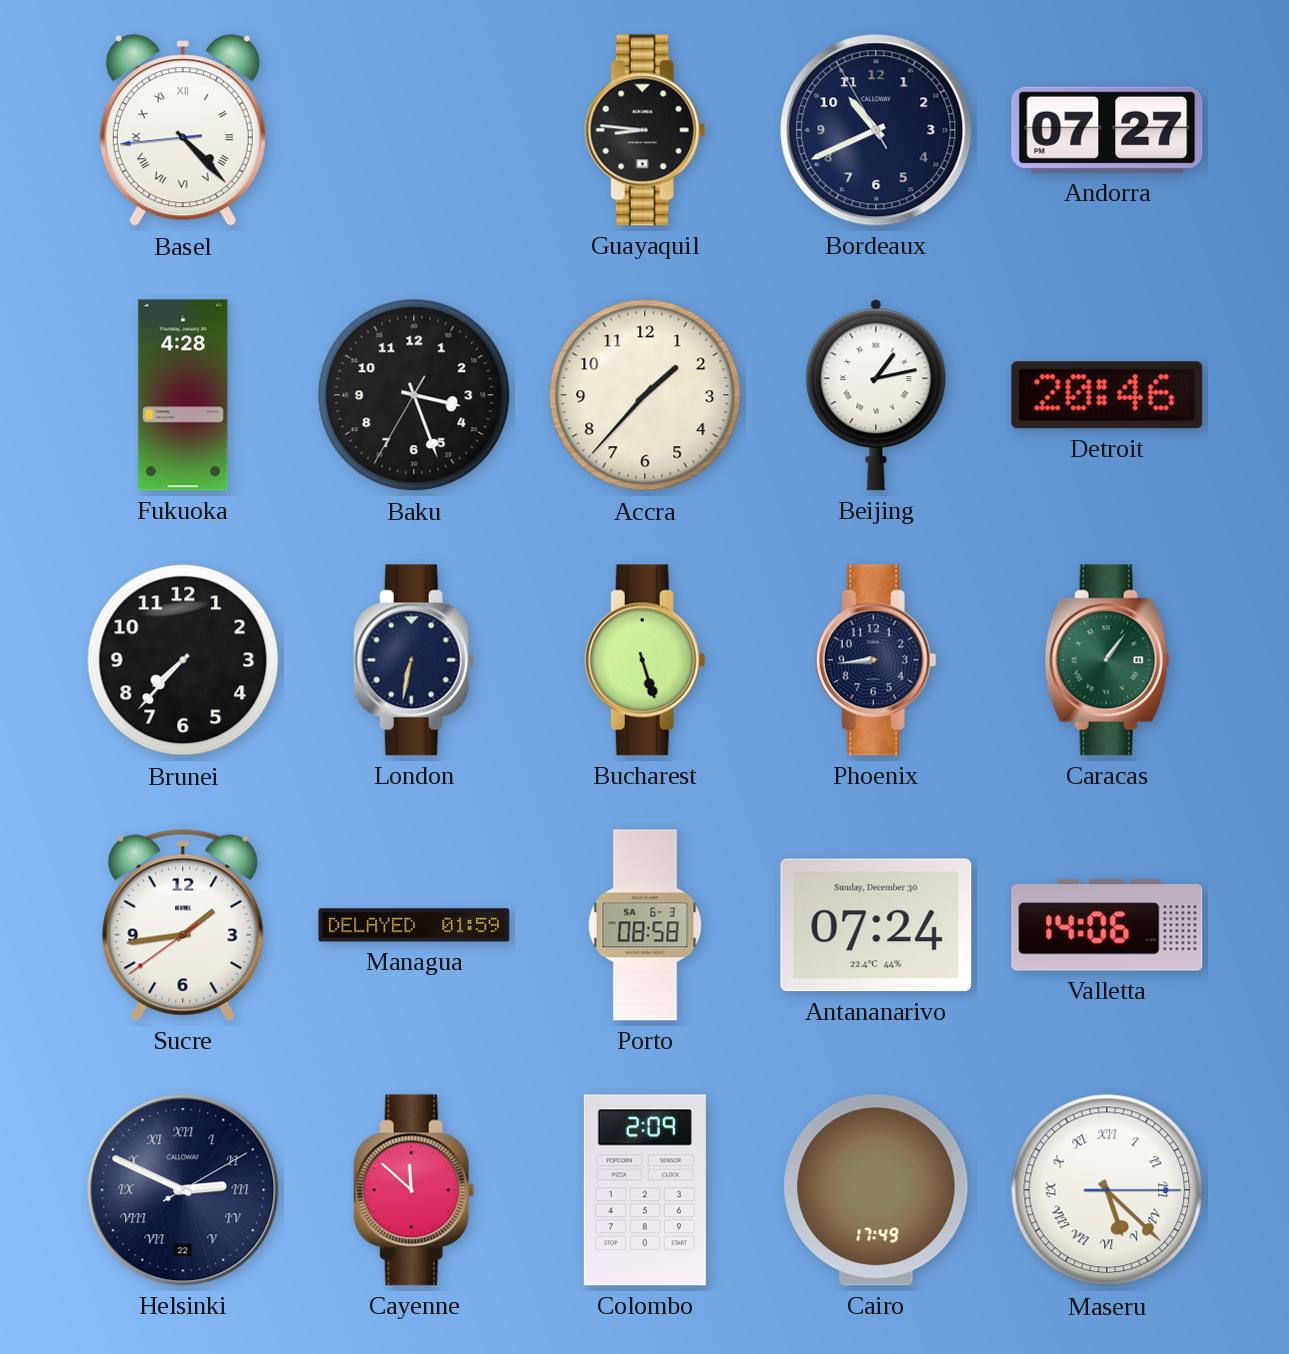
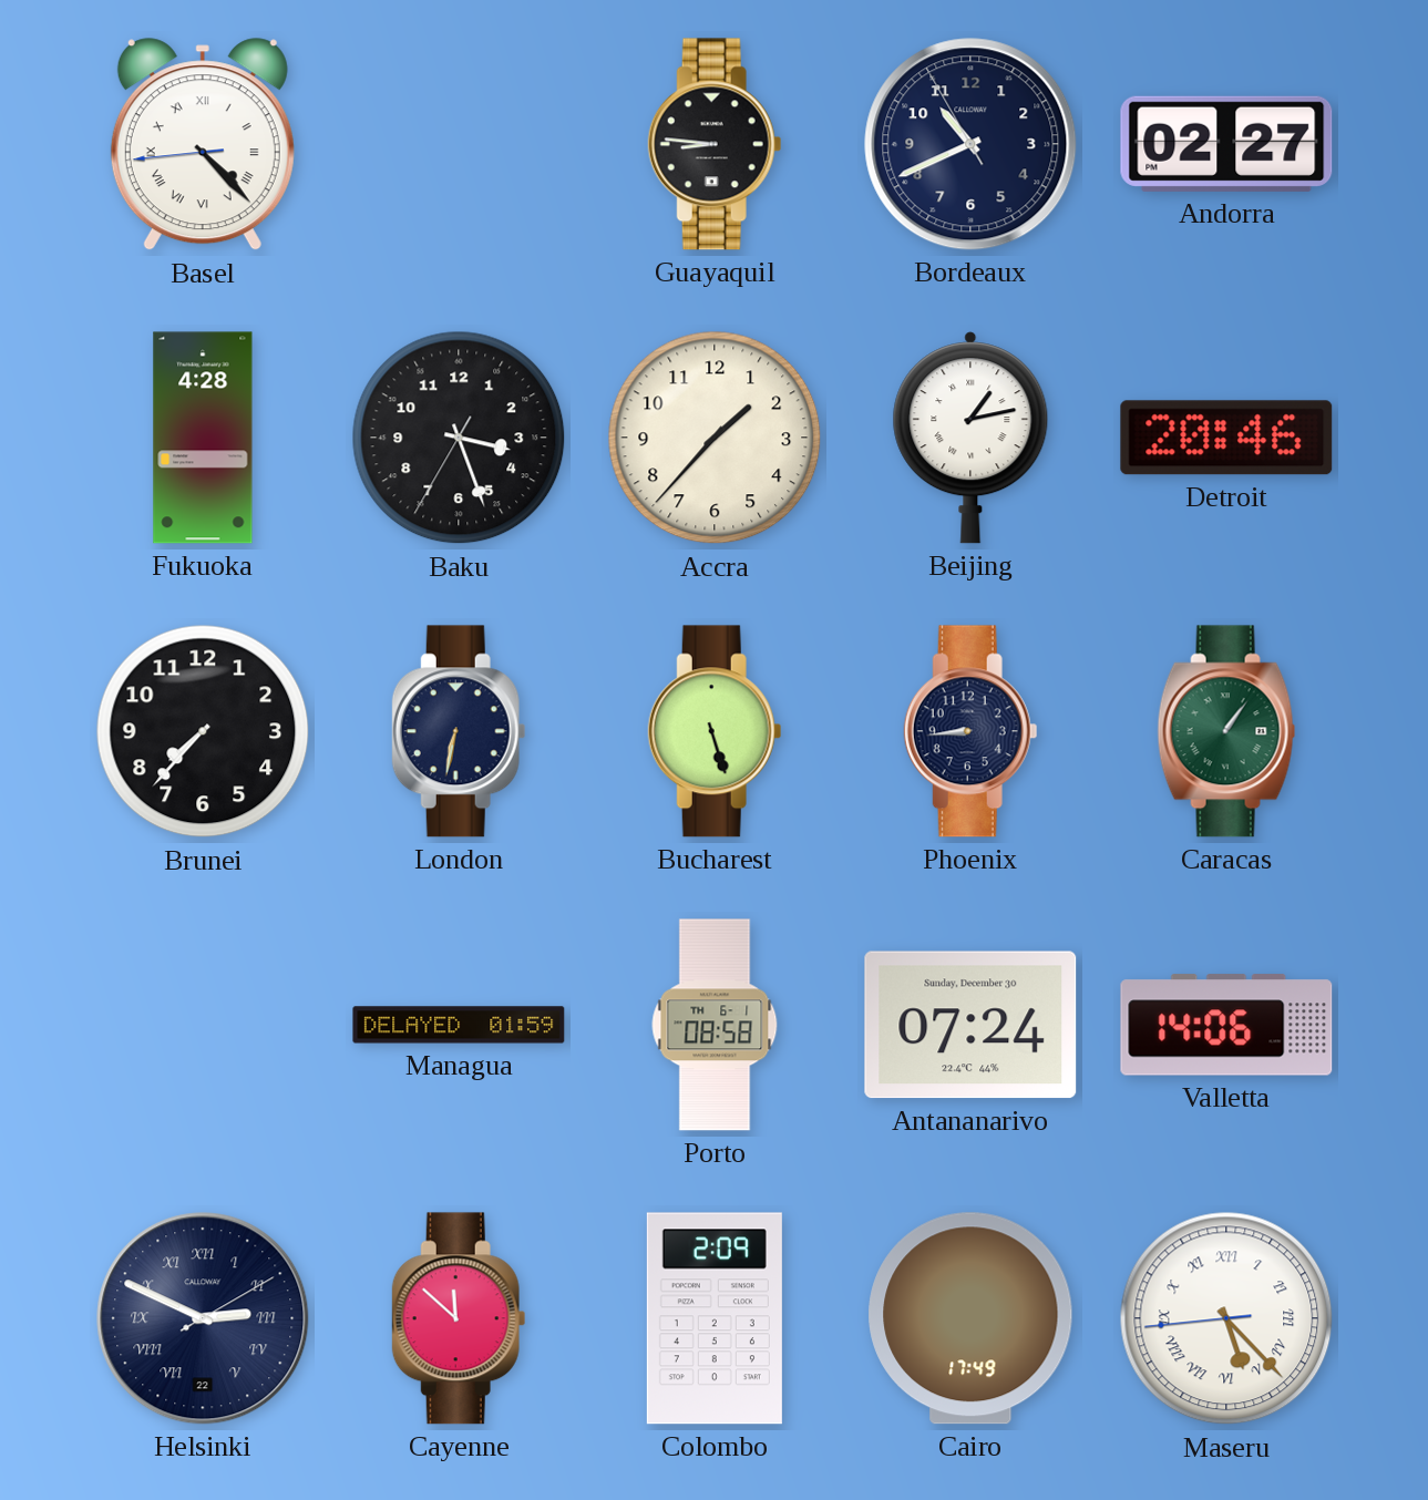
Andorra: 07:27 -> 02:27 (1226, 144)
Sucre: 1:43 -> none (183, 925)
Porto date: SA 6-3 -> TH 6-1 (715, 1025)
Maseru: 5:22:15 -> 5:22:44 (1226, 1318)
